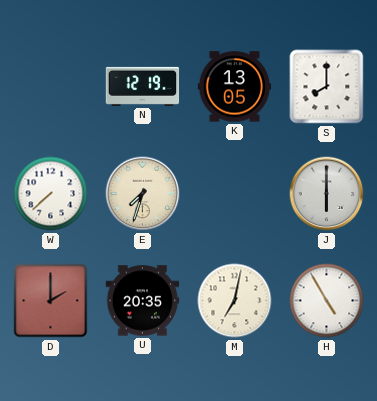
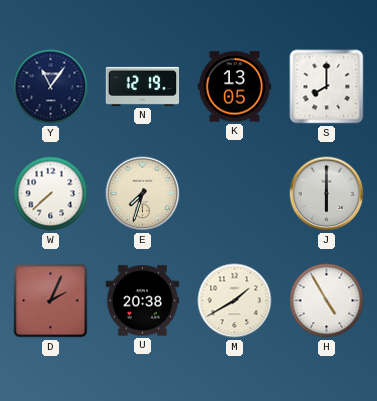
Y: none -> 11:06 (51, 87)
D: 2:00 -> 2:04 (51, 301)
U: 20:35 -> 20:38 (143, 301)
M: 7:02 -> 1:40 (235, 301)
